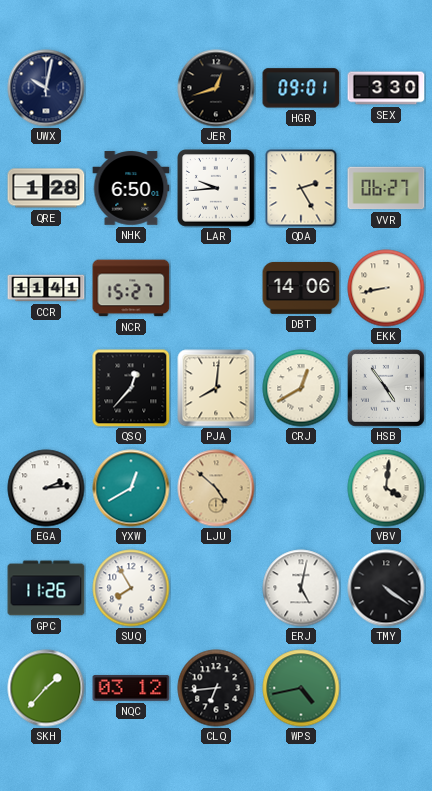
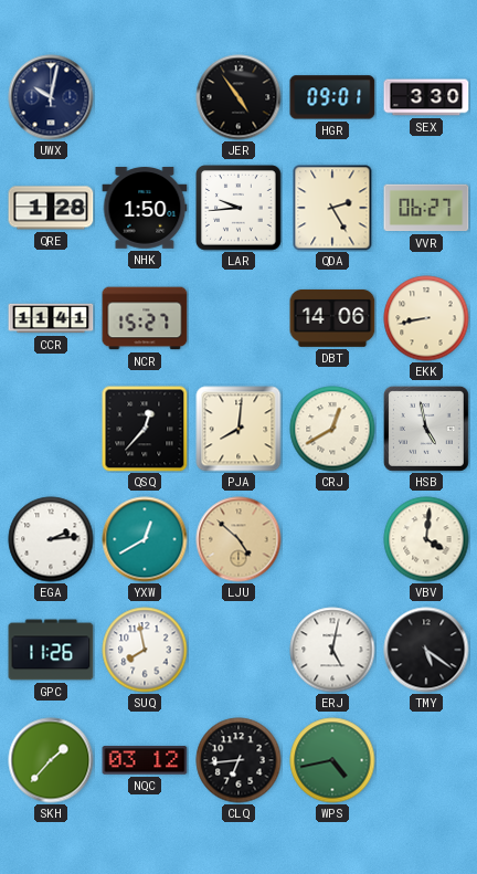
JER: 12:42 -> 4:54 (239, 97)
NHK: 6:50 -> 1:50 (145, 208)
HSB: 4:54 -> 4:58 (426, 429)
SUQ: 7:55 -> 7:58 (145, 650)
TMY: 4:21 -> 5:21 (426, 650)
